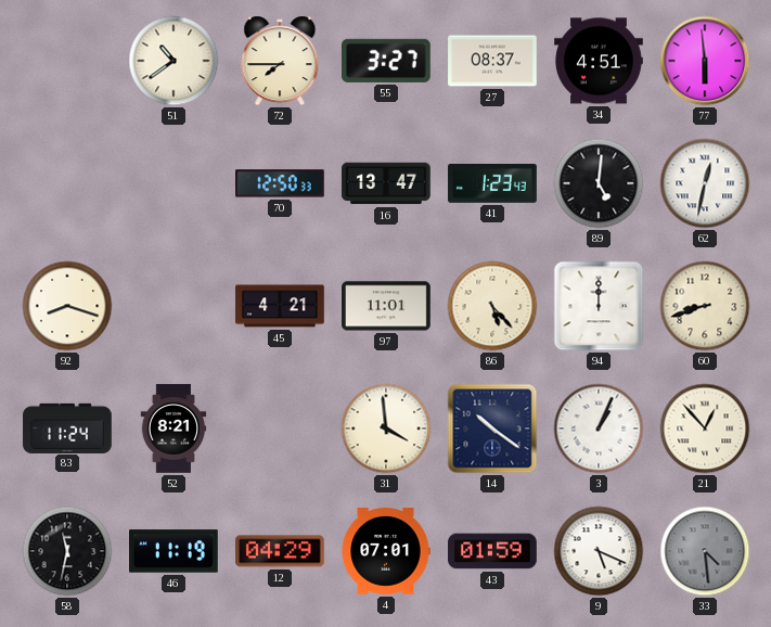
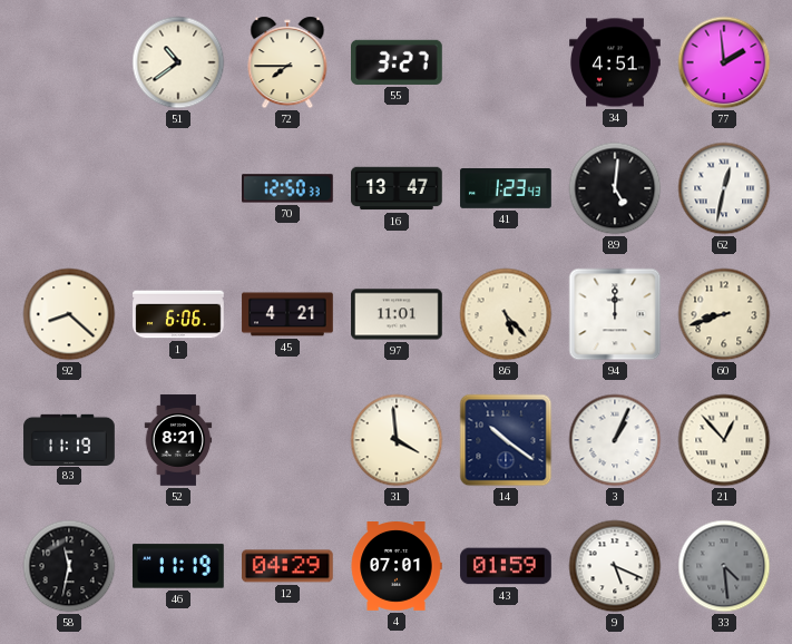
27: 08:37 -> none (492, 61)
77: 5:59 -> 1:59 (724, 62)
92: 8:18 -> 8:22 (69, 314)
1: none -> 6:06 (178, 314)
83: 11:24 -> 11:19 (69, 439)
